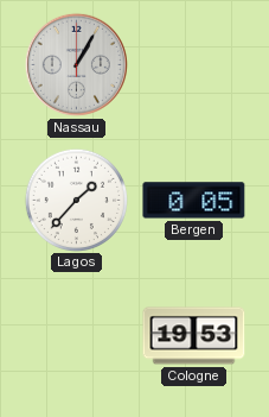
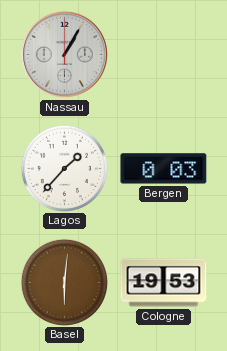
Bergen: 0:05 -> 0:03 (164, 169)
Basel: none -> 6:01 (64, 282)
